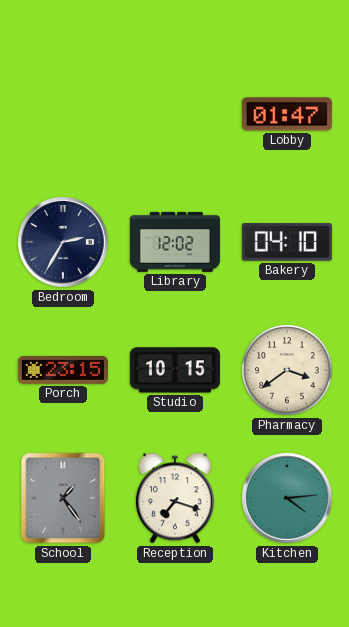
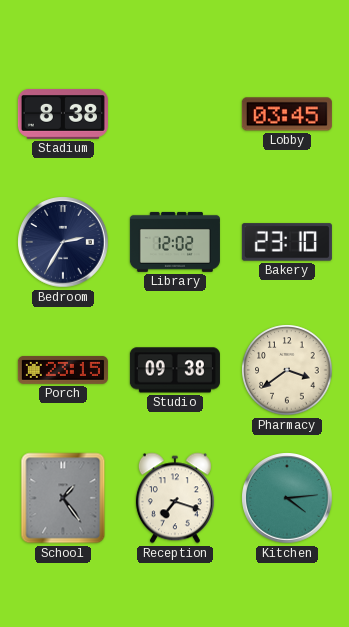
Stadium: none -> 8:38 (63, 114)
Lobby: 01:47 -> 03:45 (287, 114)
Bakery: 04:10 -> 23:10 (287, 242)
Studio: 10:15 -> 09:38 (175, 370)
